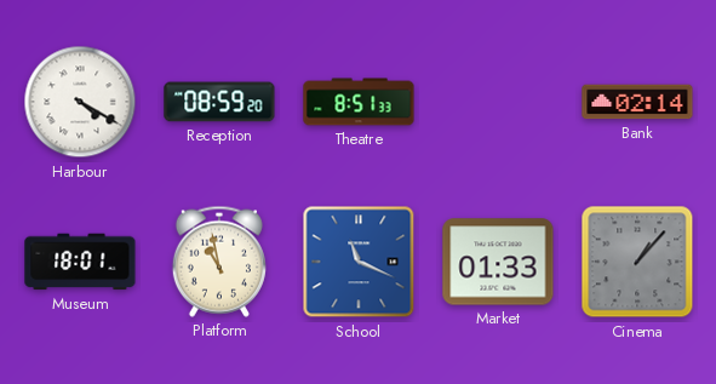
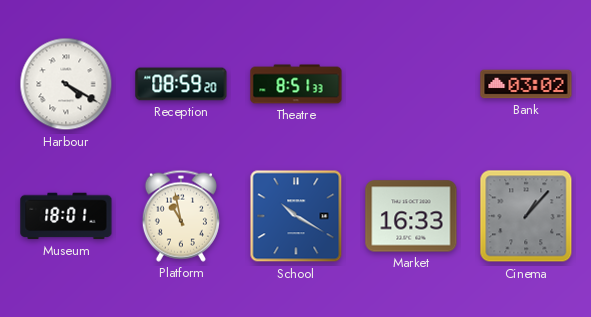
Bank: 02:14 -> 03:02 (526, 84)
School: 11:19 -> 10:20 (296, 216)
Market: 01:33 -> 16:33 (411, 216)
